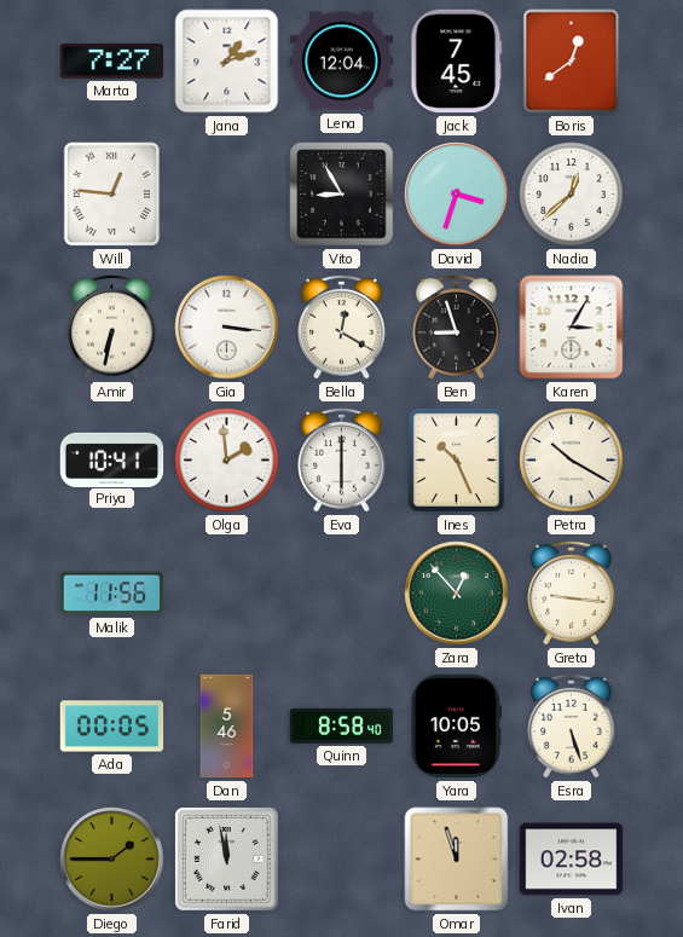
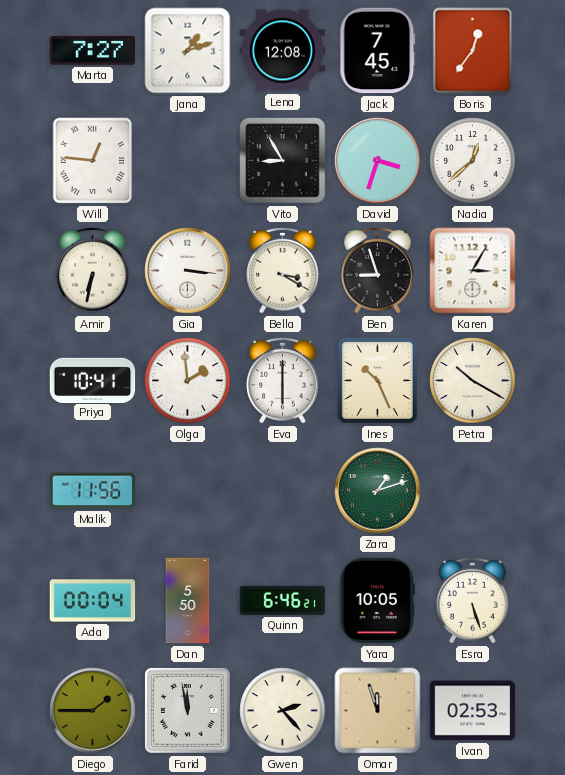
Lena: 12:04 -> 12:08 (283, 51)
Boris: 12:39 -> 12:36 (473, 51)
Bella: 12:20 -> 3:20 (283, 270)
Zara: 12:53 -> 1:12 (378, 491)
Greta: 9:16 -> none (572, 592)
Ada: 00:05 -> 00:04 (93, 601)
Dan: 5:46 -> 5:50 (188, 601)
Quinn: 8:58 -> 6:46 (283, 600)
Gwen: none -> 2:23 (283, 711)
Ivan: 02:58 -> 02:53 (473, 711)
